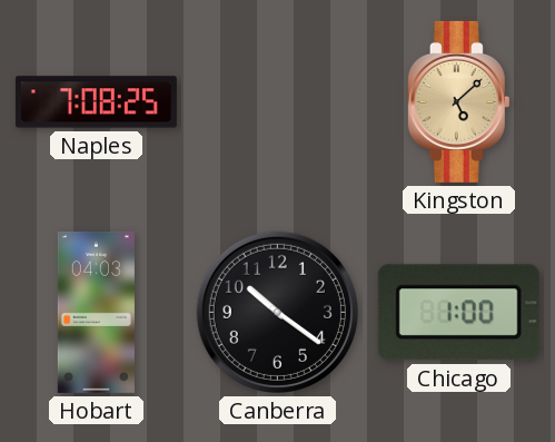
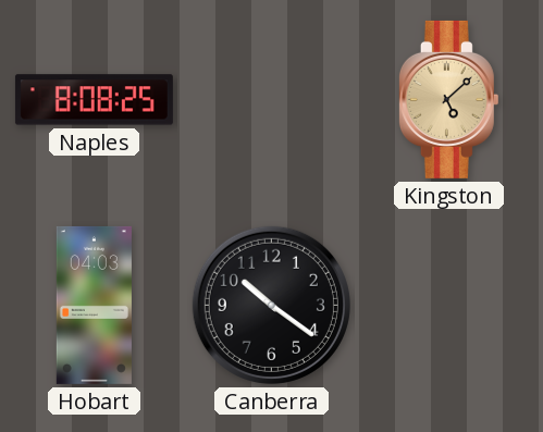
Naples: 7:08 -> 8:08 (94, 100)
Chicago: 1:00 -> none (458, 313)
